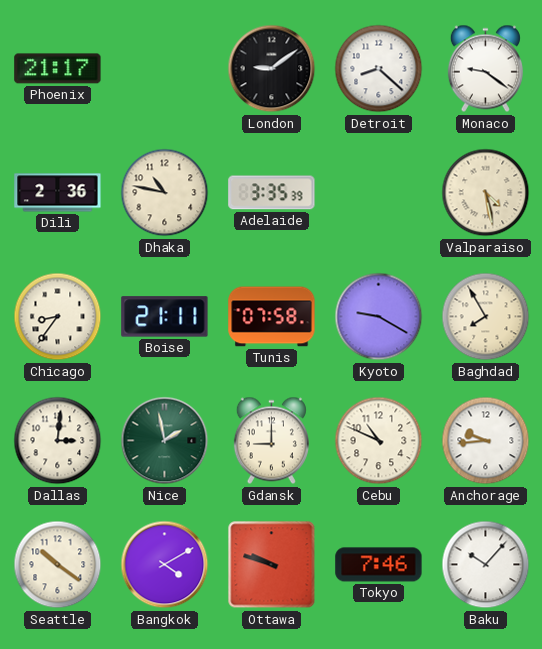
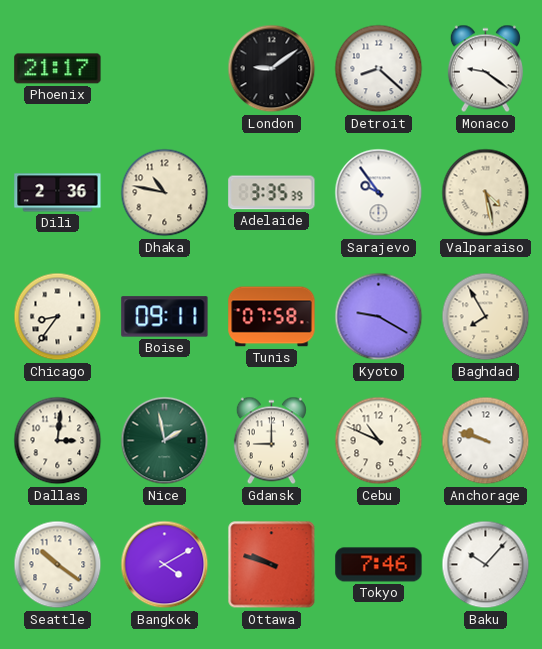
Sarajevo: none -> 9:54 (379, 193)
Boise: 21:11 -> 09:11 (165, 317)
Anchorage: 9:44 -> 9:48 (486, 441)
